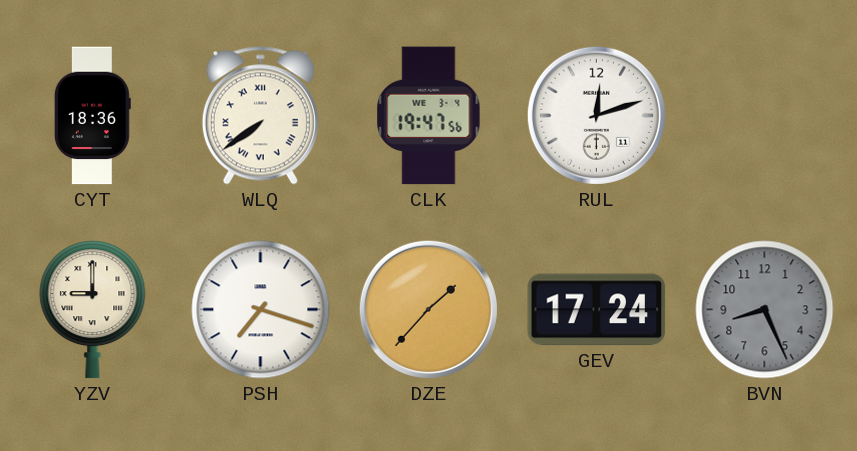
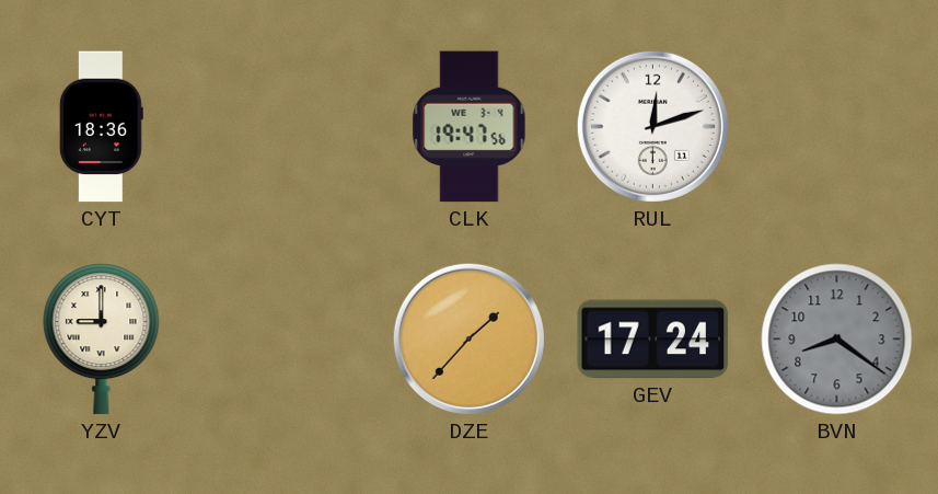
WLQ: 7:39 -> none (260, 116)
PSH: 7:18 -> none (261, 310)
BVN: 8:26 -> 8:21 (837, 340)
